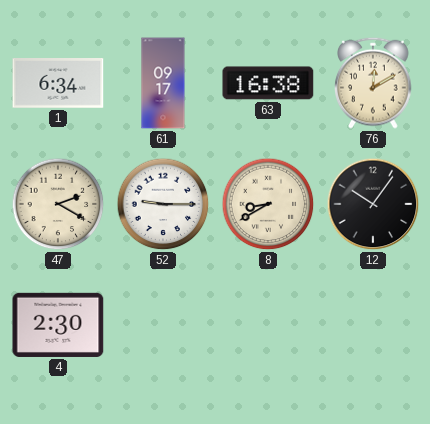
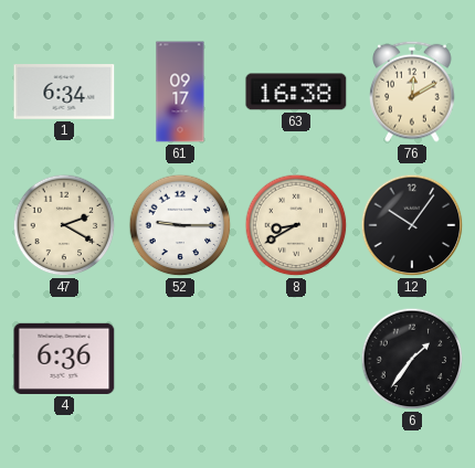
4: 2:30 -> 6:36 (64, 359)
6: none -> 1:36 (412, 359)
